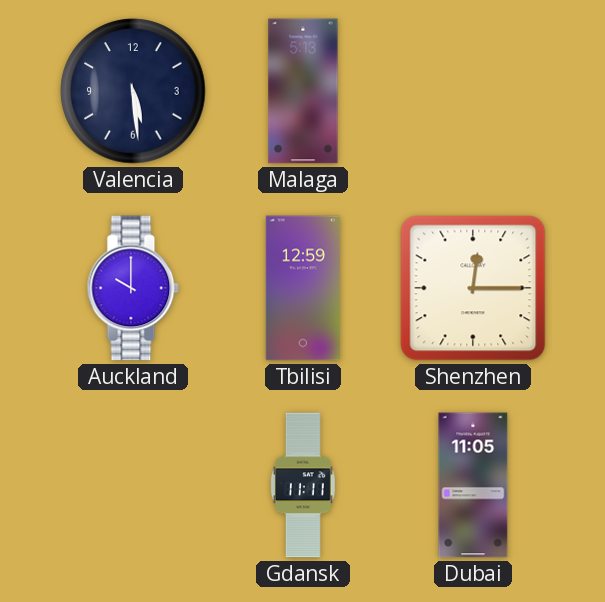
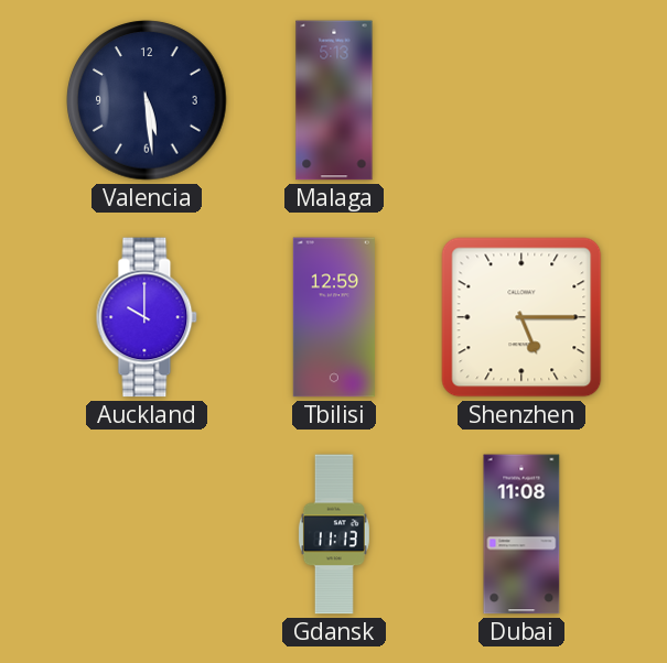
Shenzhen: 12:15 -> 5:15 (521, 317)
Gdansk: 11:11 -> 11:13 (334, 534)
Dubai: 11:05 -> 11:08 (521, 534)
